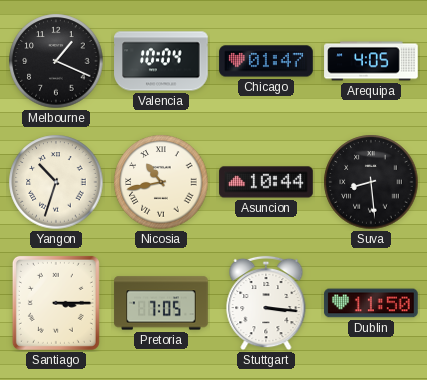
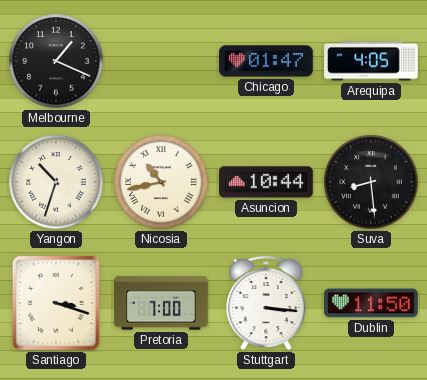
Valencia: 10:04 -> none (161, 61)
Santiago: 3:15 -> 3:18 (56, 303)
Pretoria: 7:05 -> 7:00 (161, 303)
